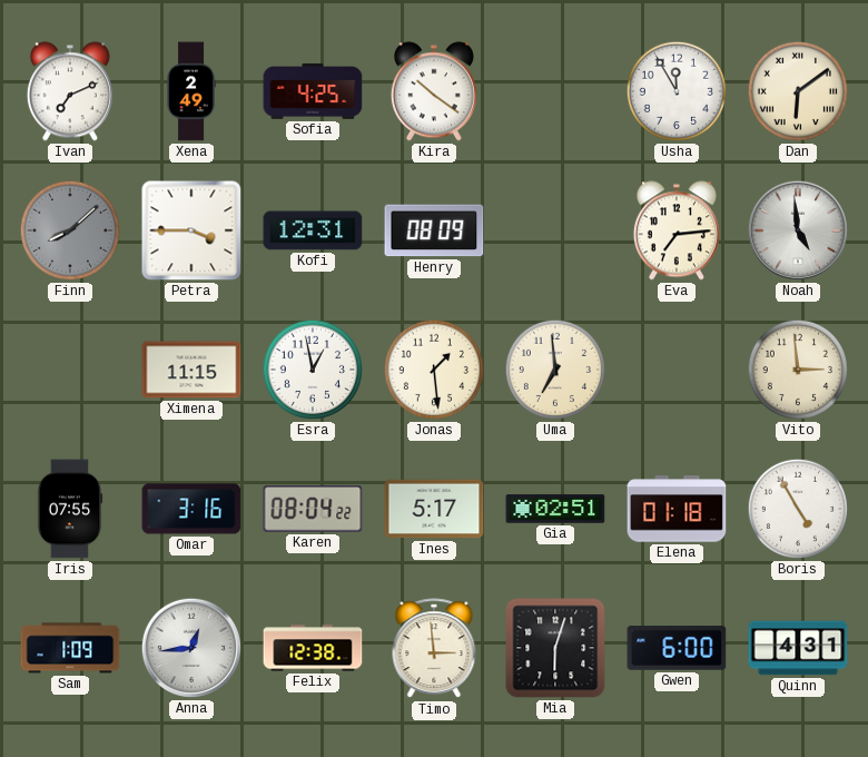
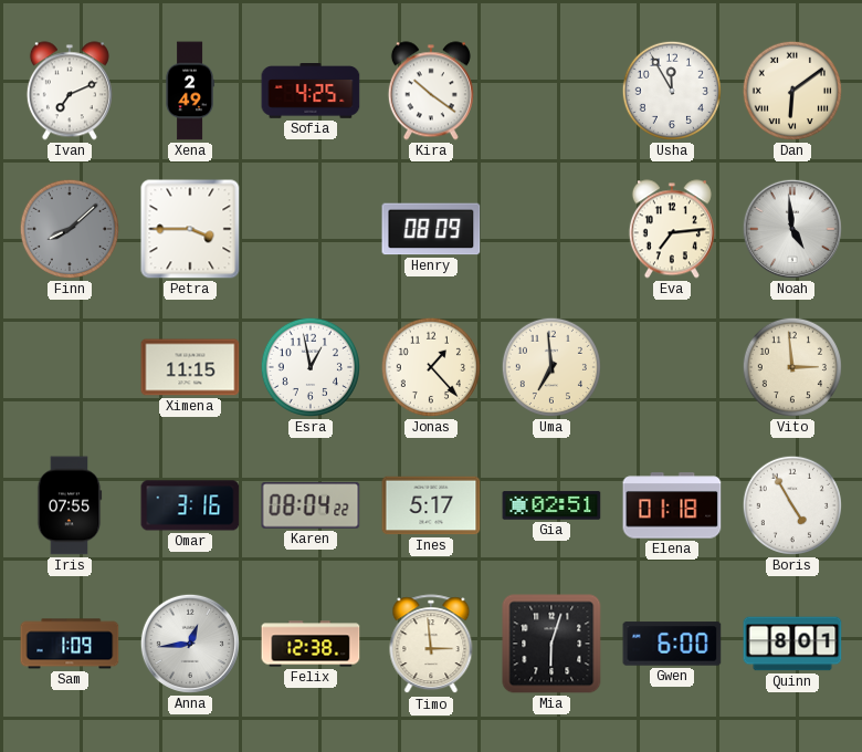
Kofi: 12:31 -> none (313, 230)
Jonas: 1:29 -> 1:23 (431, 367)
Quinn: 4:31 -> 8:01 (792, 644)
